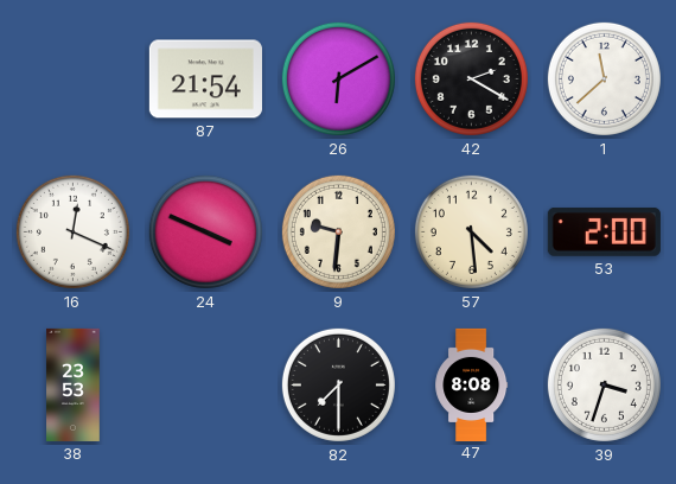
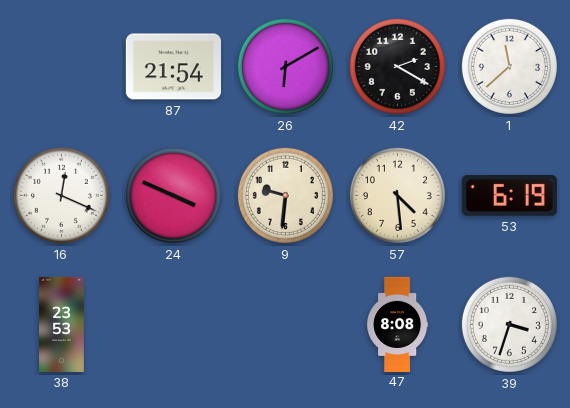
53: 2:00 -> 6:19 (509, 195)
82: 7:30 -> none (338, 384)
